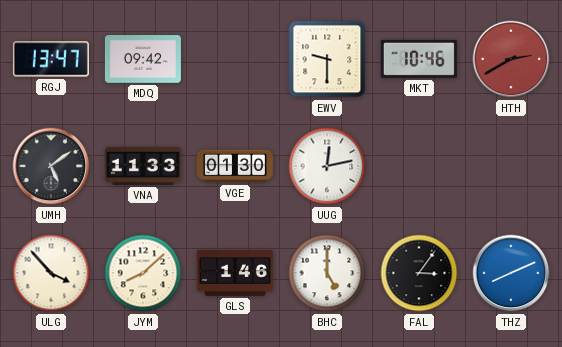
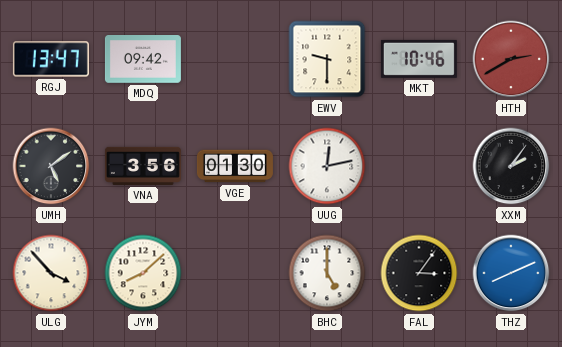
VNA: 11:33 -> 3:56 (143, 166)
XXM: none -> 2:06 (511, 166)
GLS: 1:46 -> none (235, 274)
